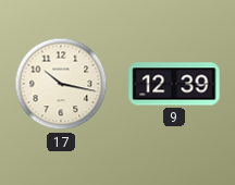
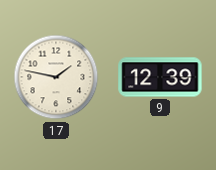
17: 10:17 -> 1:47 (56, 77)
